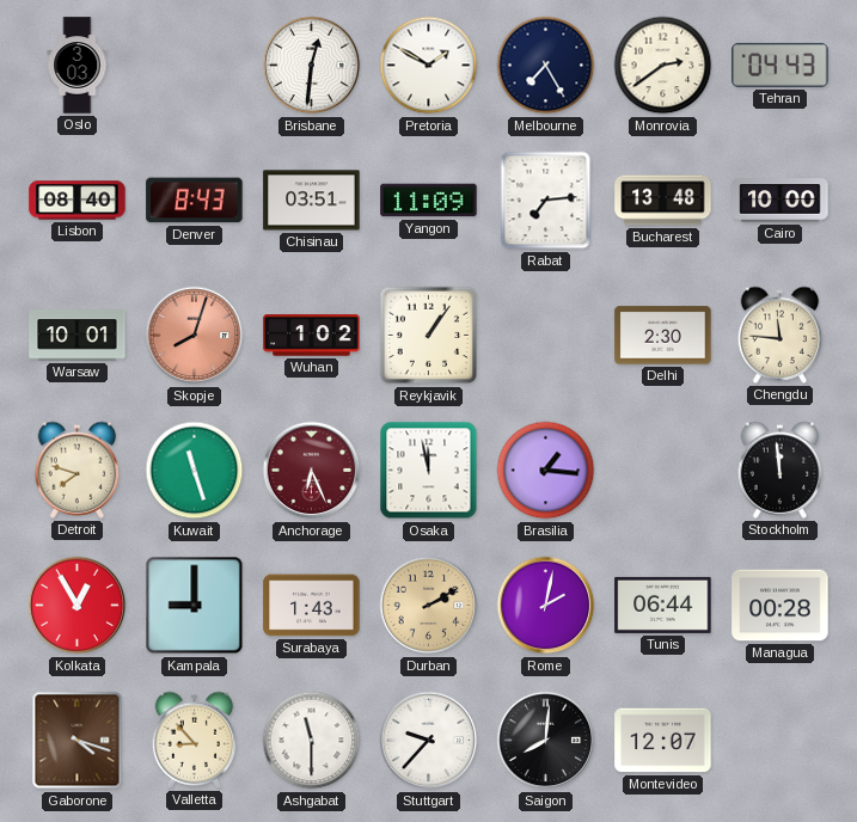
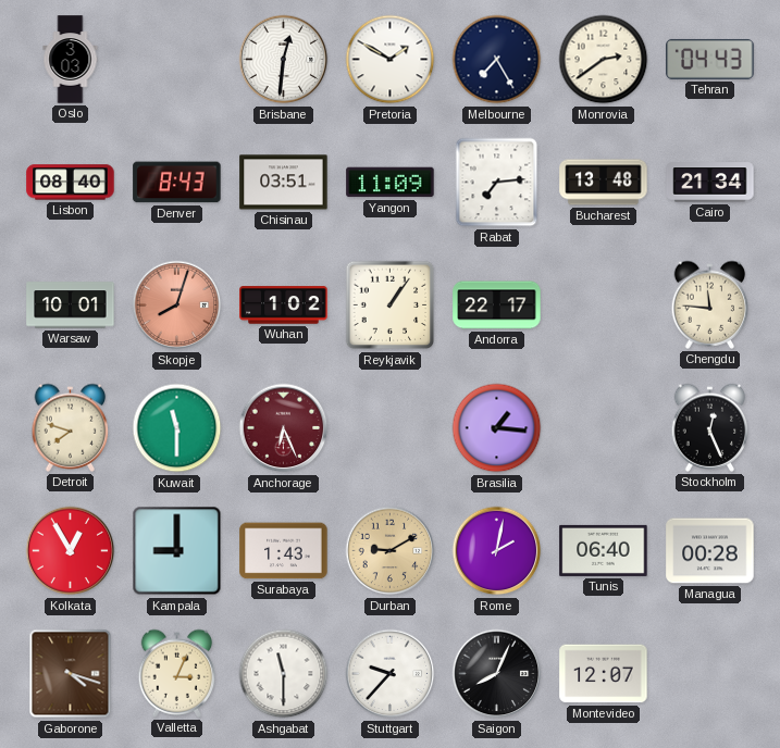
Cairo: 10:00 -> 21:34 (710, 183)
Andorra: none -> 22:17 (497, 306)
Delhi: 2:30 -> none (663, 336)
Kuwait: 11:27 -> 11:30 (177, 428)
Osaka: 11:58 -> none (429, 471)
Stockholm: 11:59 -> 12:26 (710, 427)
Durban: 2:10 -> 9:10 (391, 551)
Tunis: 06:44 -> 06:40 (604, 550)
Valletta: 8:53 -> 3:04 (177, 673)
Saigon: 8:01 -> 8:04 (497, 674)
